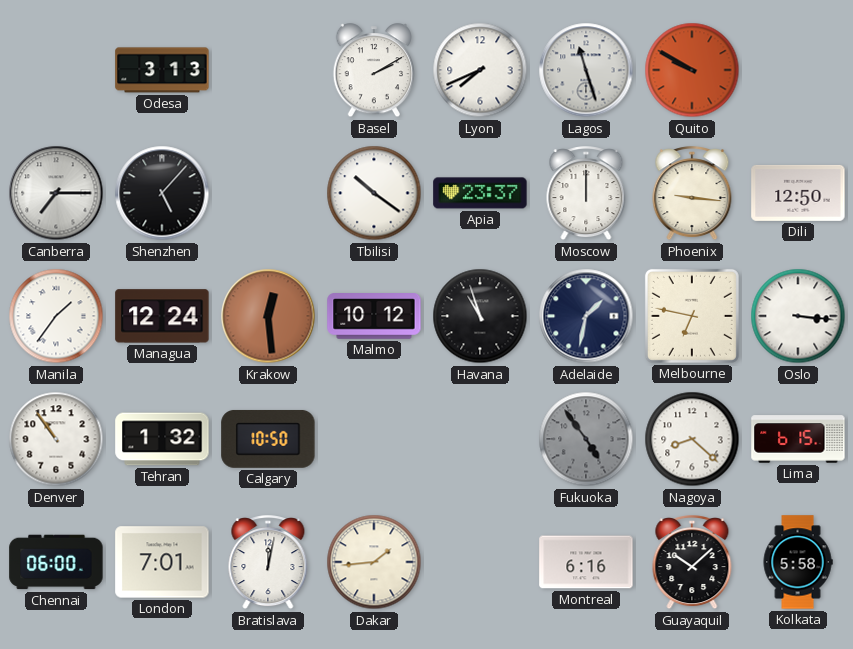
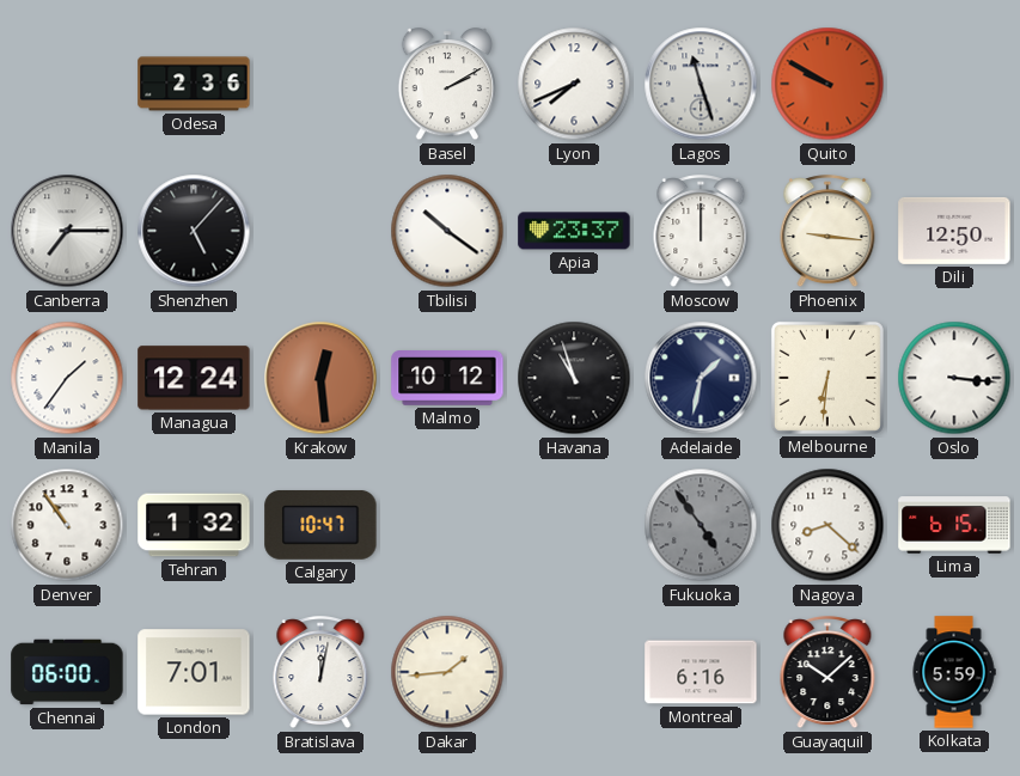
Odesa: 3:13 -> 2:36 (194, 84)
Melbourne: 6:47 -> 6:31 (827, 378)
Calgary: 10:50 -> 10:47 (320, 525)
Kolkata: 5:58 -> 5:59 (954, 672)
